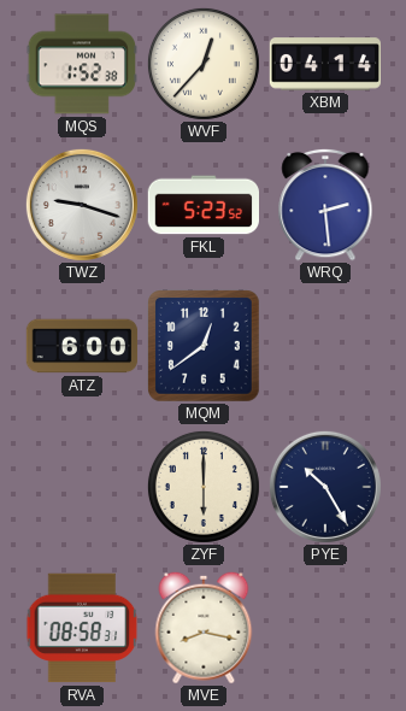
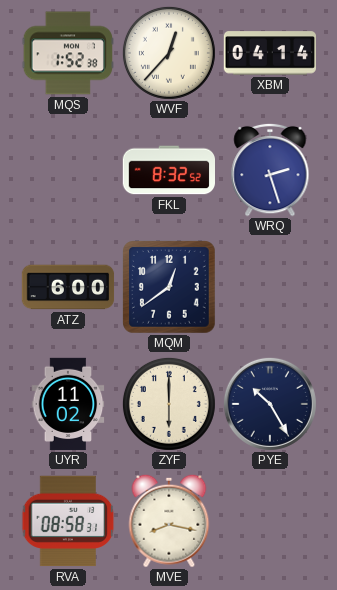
TWZ: 9:18 -> none (82, 205)
FKL: 5:23 -> 8:32 (168, 170)
WRQ: 2:29 -> 2:27 (270, 170)
UYR: none -> 11:02 (68, 404)
